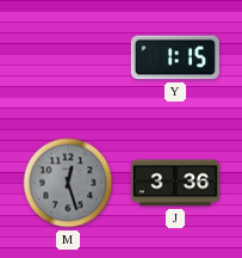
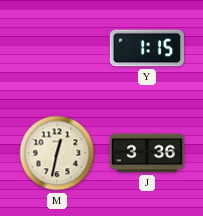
M: 12:27 -> 12:32 (57, 153)
M dial: grey -> cream (57, 153)
